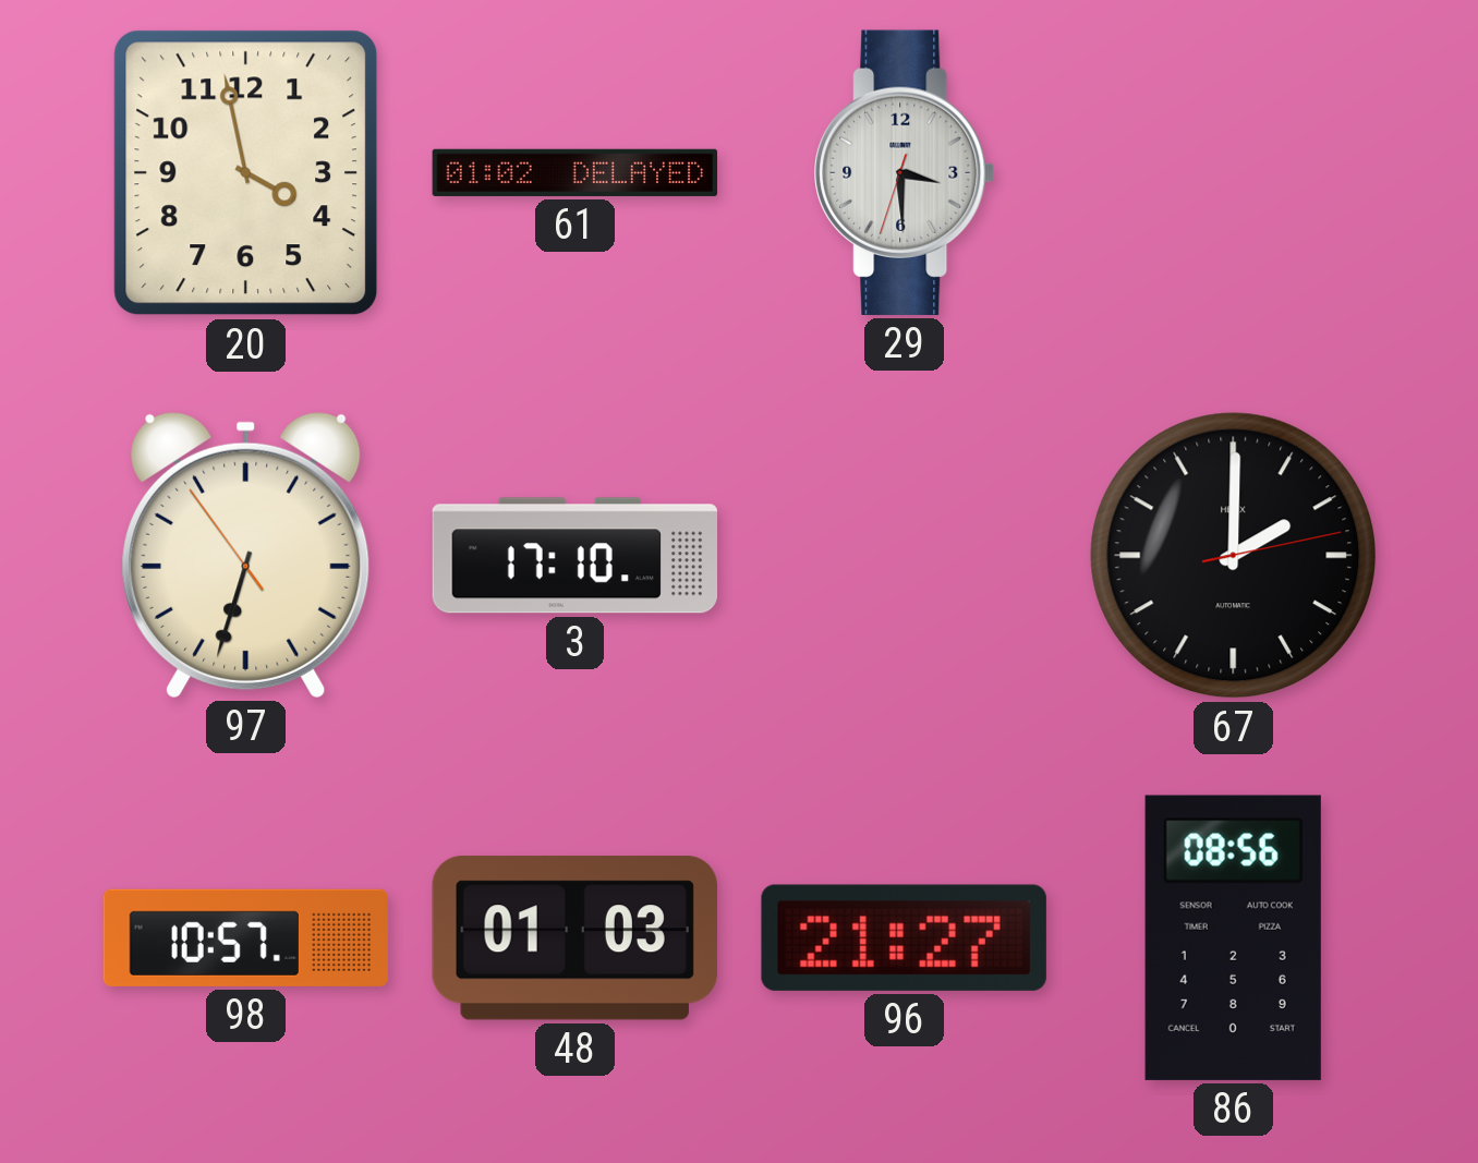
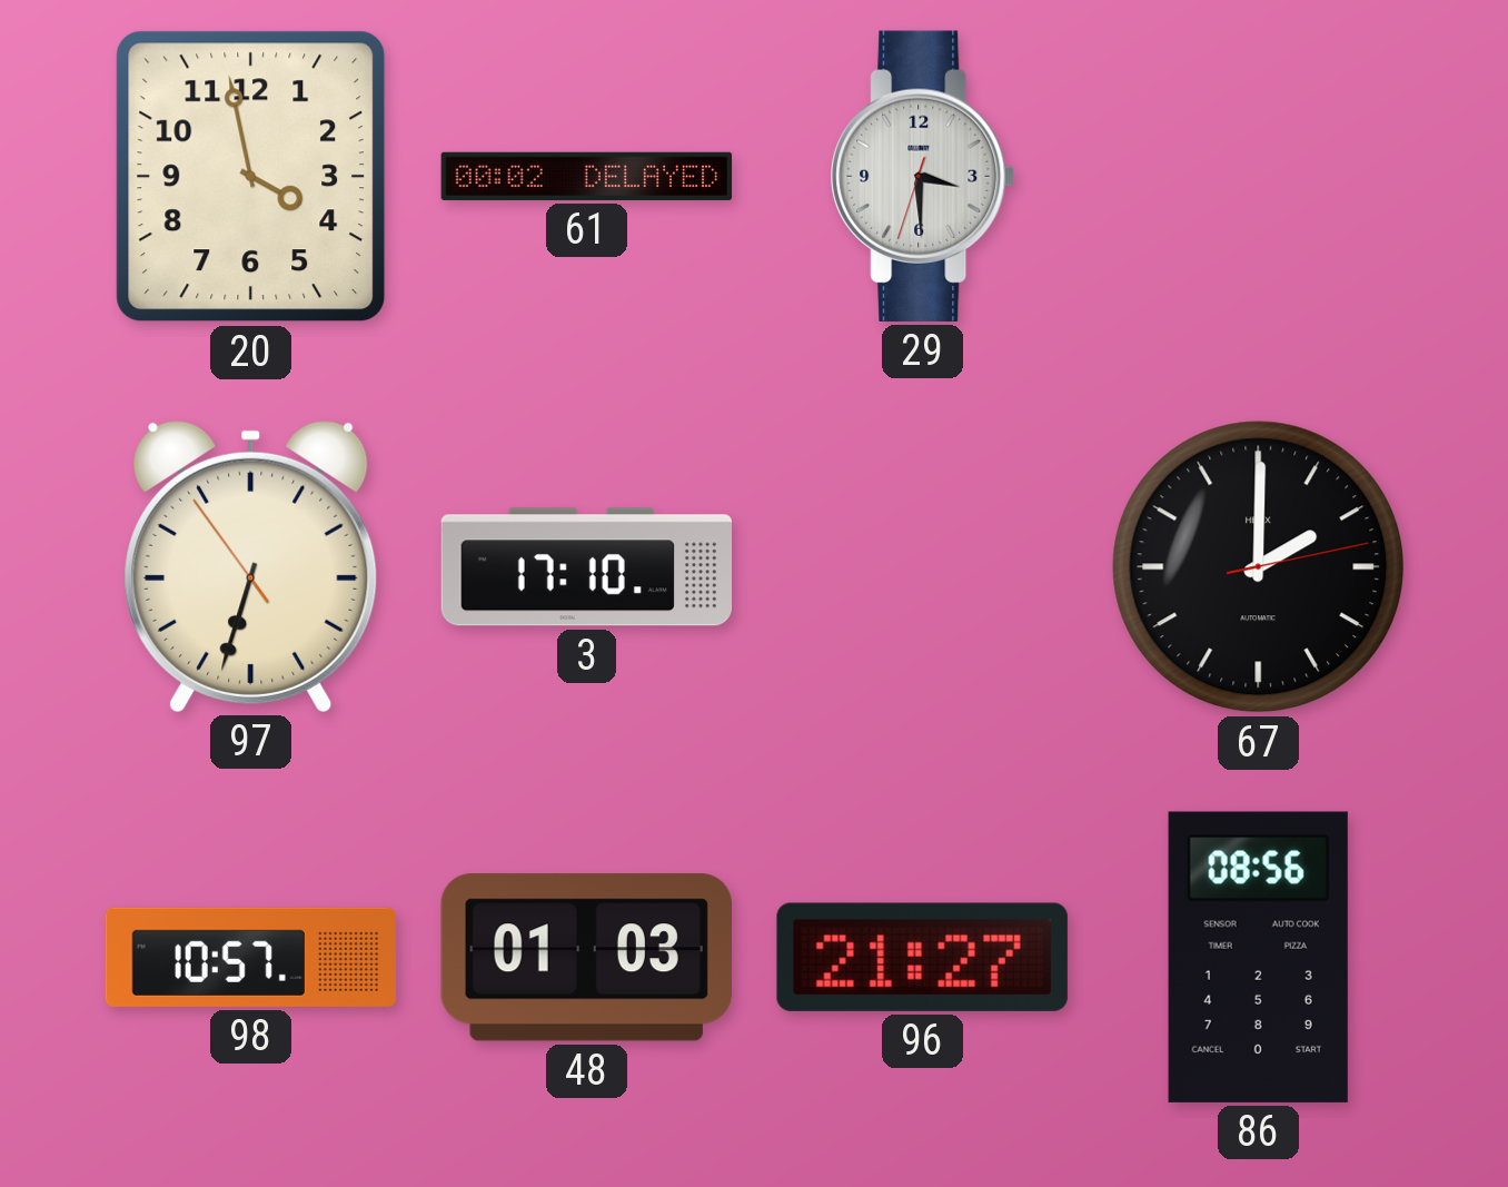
61: 01:02 -> 00:02 (587, 176)
